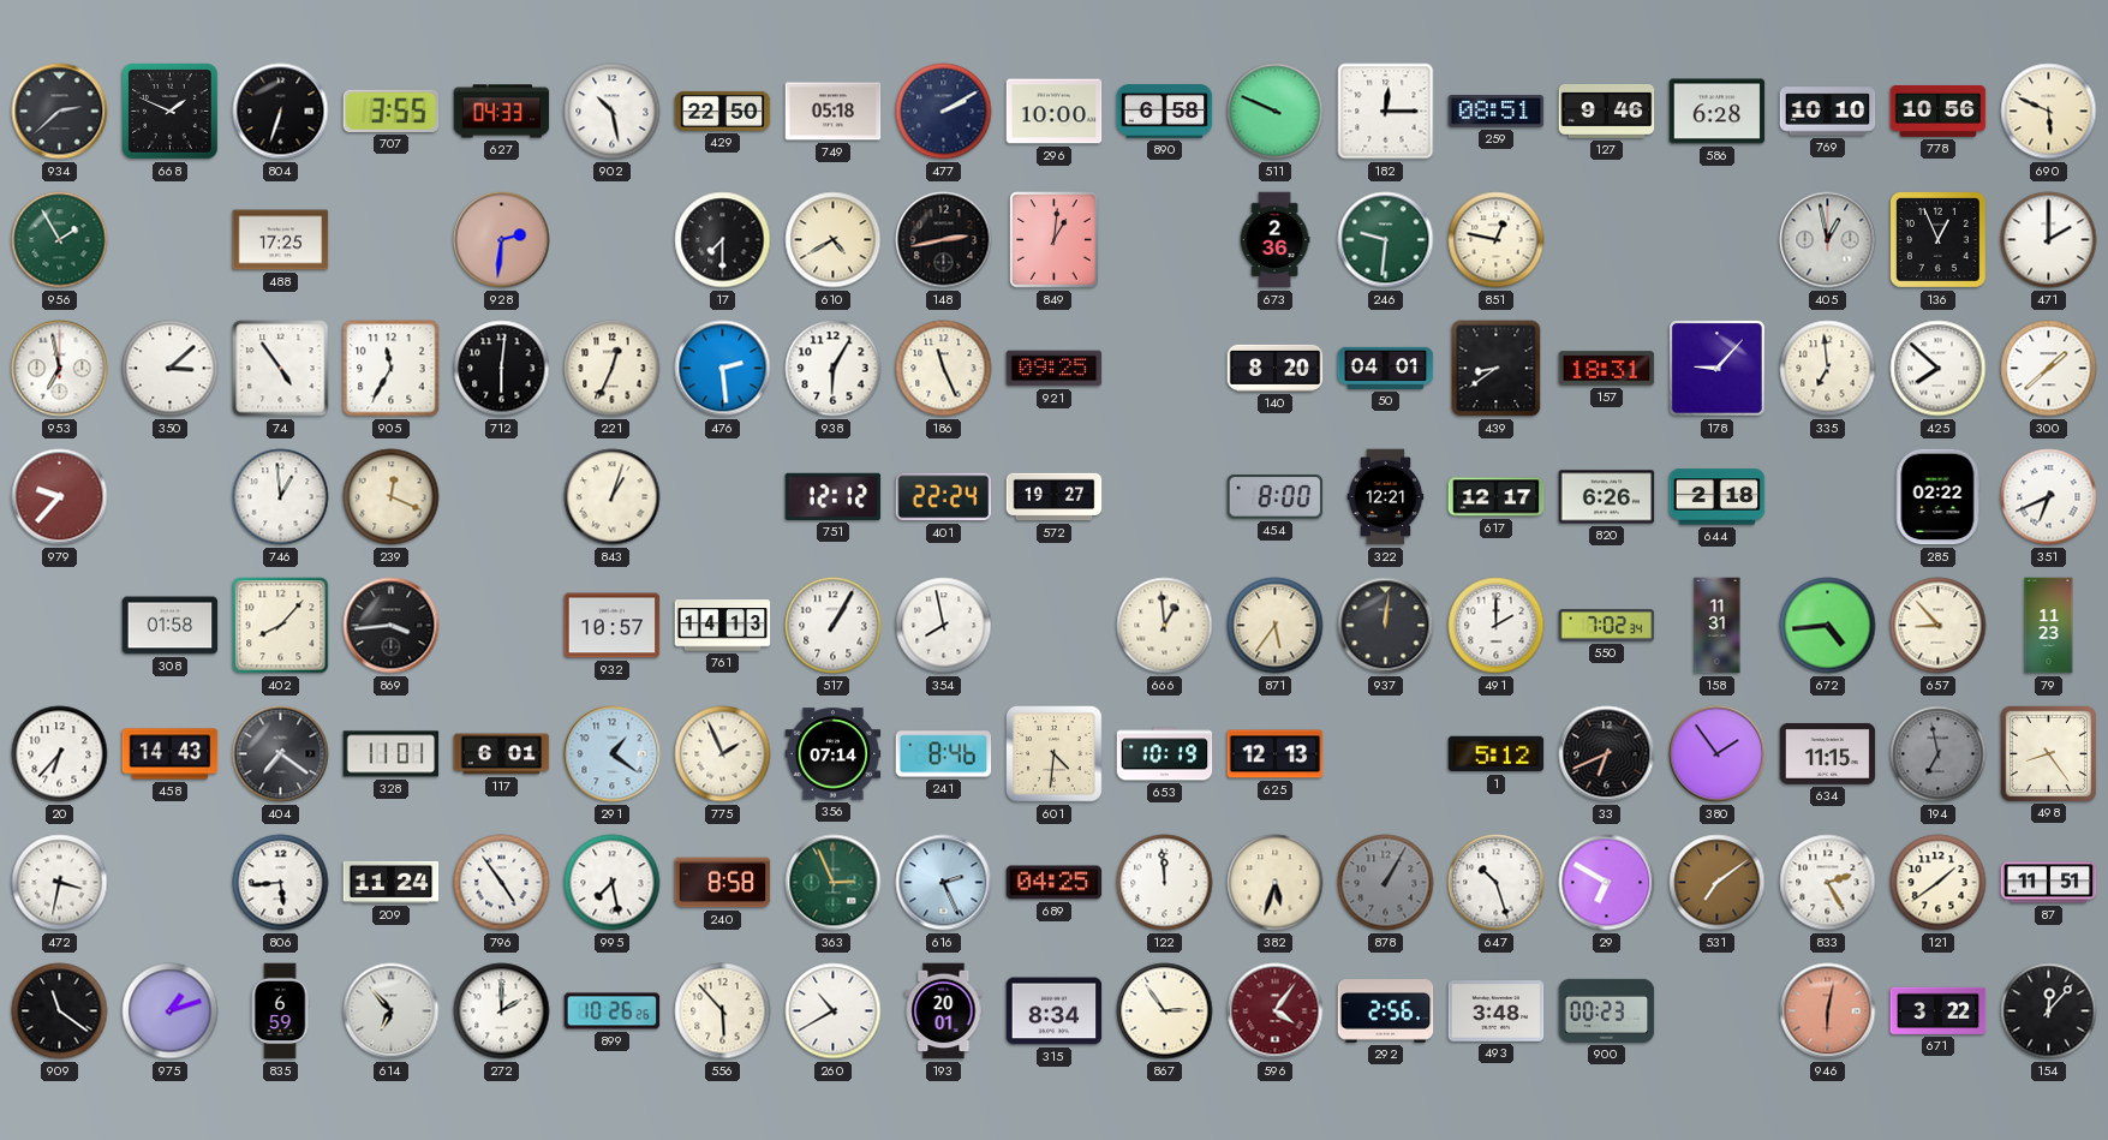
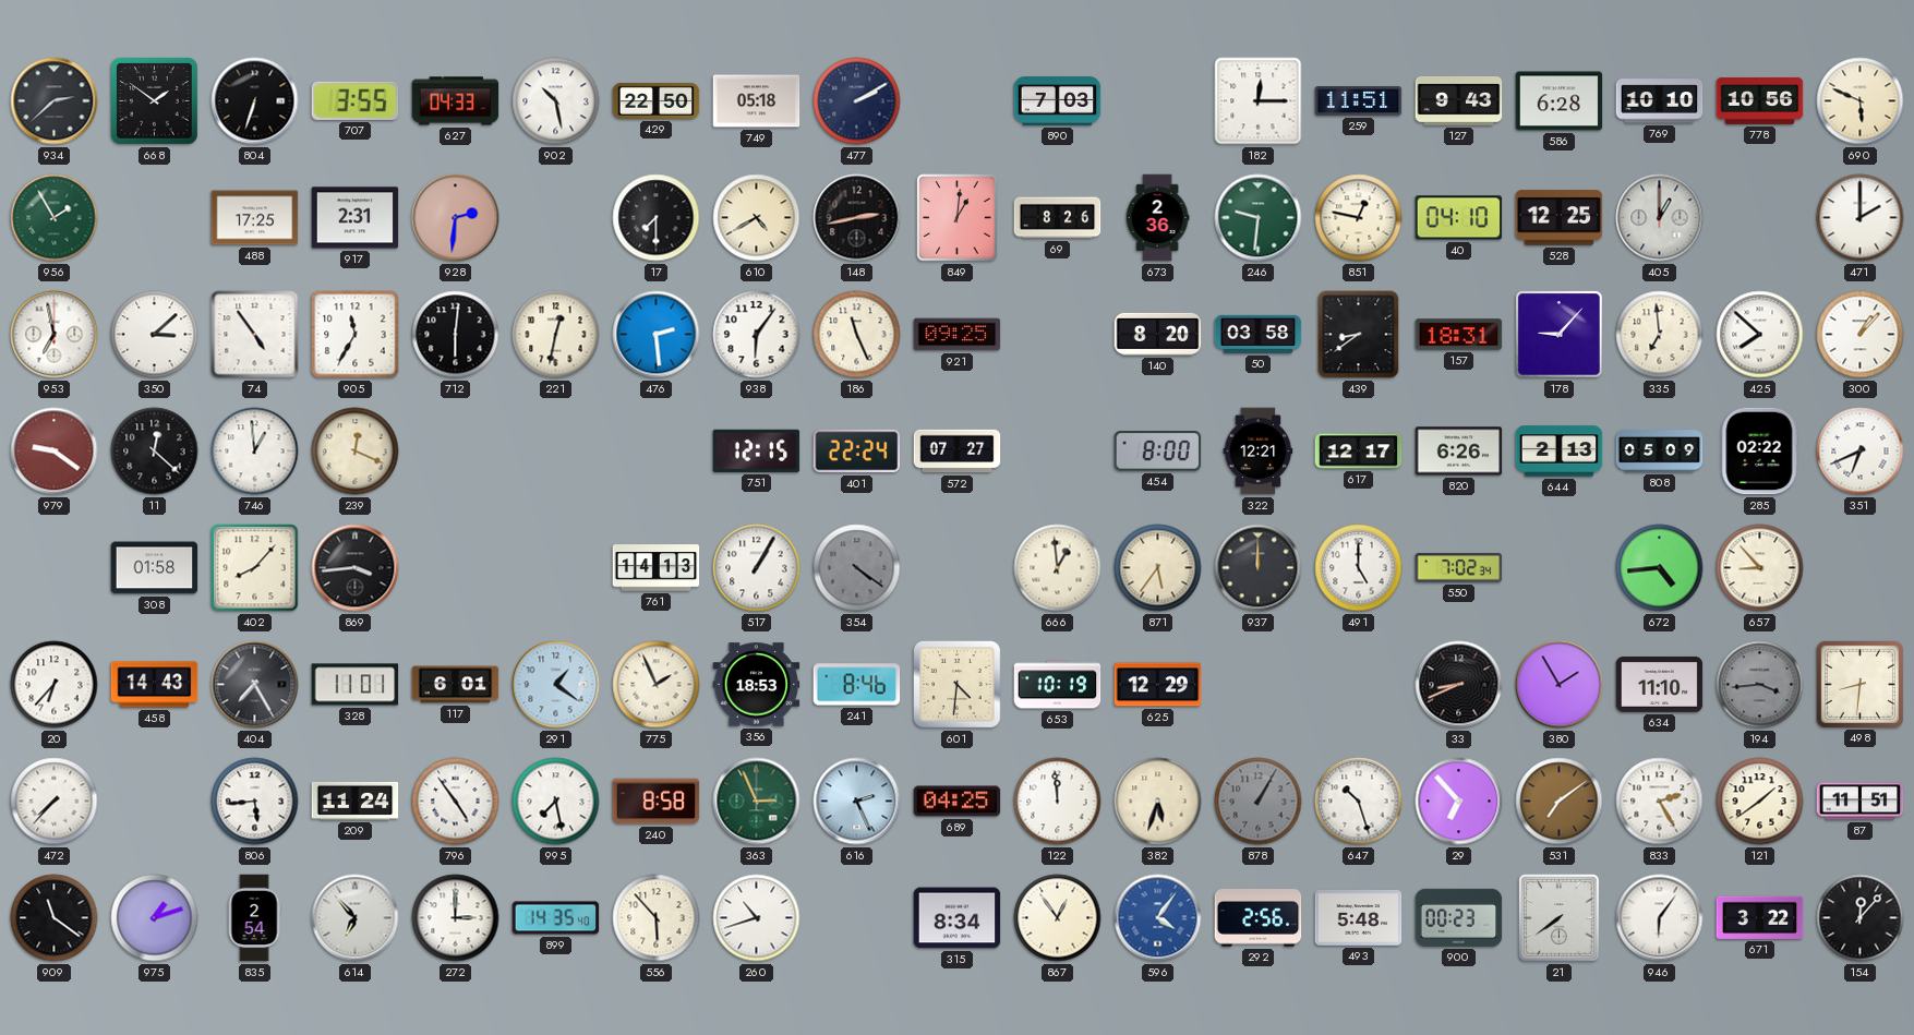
668: 1:49 -> 1:51 (155, 101)
296: 10:00 -> none (1055, 112)
890: 6:58 -> 7:03 (1058, 101)
511: 9:49 -> none (1276, 112)
259: 08:51 -> 11:51 (1359, 101)
127: 9:46 -> 9:43 (1459, 100)
917: none -> 2:31 (356, 218)
69: none -> 8:26 (1058, 218)
40: none -> 04:10 (1459, 218)
528: none -> 12:25 (1560, 218)
405: 12:58 -> 1:00 (1660, 218)
136: 12:56 -> none (1939, 240)
221: 12:34 -> 12:32 (556, 335)
938: 6:05 -> 6:06 (757, 335)
50: 04:01 -> 03:58 (1259, 334)
300: 1:38 -> 1:07 (1861, 335)
979: 9:37 -> 9:21 (55, 452)
11: none -> 12:22 (155, 452)
843: 1:03 -> none (613, 497)
751: 12:12 -> 12:15 (757, 450)
572: 19:27 -> 07:27 (958, 452)
644: 2:18 -> 2:13 (1560, 452)
808: none -> 05:09 (1660, 452)
932: 10:57 -> none (613, 626)
354: 7:58 -> 4:21 (857, 568)
354 dial: white -> grey (857, 568)
937: 12:01 -> 12:00 (1259, 568)
491: 2:00 -> 5:00 (1359, 568)
158: 11:31 -> none (1718, 626)
79: 11:23 -> none (2049, 626)
404: 7:21 -> 7:25 (255, 685)
356: 07:14 -> 18:53 (757, 685)
625: 12:13 -> 12:29 (1158, 685)
1: 5:12 -> none (1497, 754)
33: 6:41 -> 8:41 (1459, 685)
380: 1:54 -> 1:55 (1560, 685)
634: 11:15 -> 11:10 (1660, 685)
194: 6:58 -> 3:44 (1760, 685)
498: 8:24 -> 8:31 (1859, 684)
472: 3:32 -> 7:37 (55, 802)
29: 6:50 -> 6:53 (1459, 802)
835: 6:59 -> 2:54 (254, 918)
272: 2:00 -> 3:00 (456, 918)
899: 10:26 -> 14:35 (556, 918)
260: 10:40 -> 10:42 (757, 918)
193: 20:01 -> none (944, 1011)
867: 2:54 -> 12:54 (1058, 918)
596 dial: burgundy -> blue (1158, 918)
493: 3:48 -> 5:48 (1359, 918)
21: none -> 7:39 (1560, 918)
946: 6:02 -> 6:06 (1660, 918)
946 dial: salmon -> white (1660, 918)
